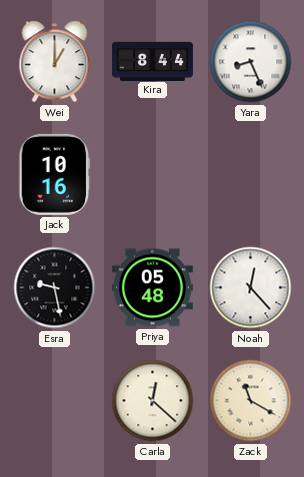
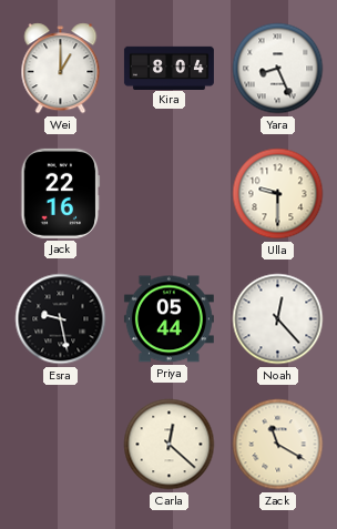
Kira: 8:44 -> 8:04 (168, 68)
Jack: 10:16 -> 22:16 (61, 193)
Ulla: none -> 9:30 (278, 194)
Priya: 05:48 -> 05:44 (168, 319)
